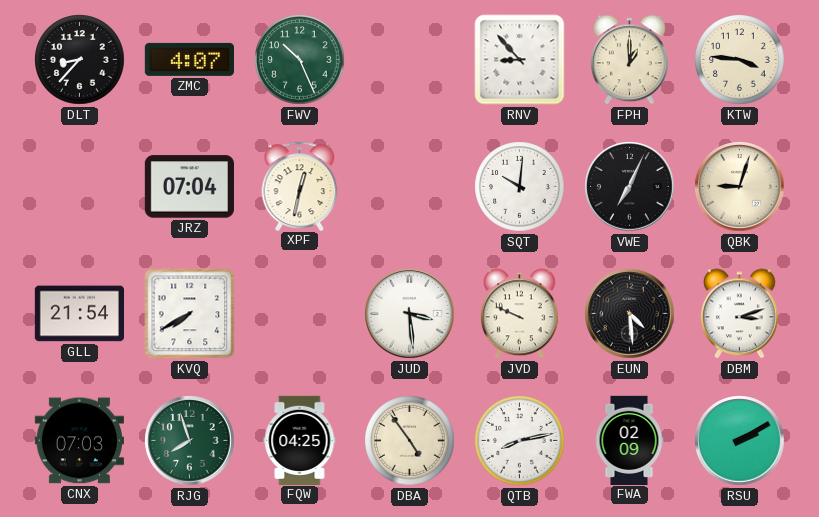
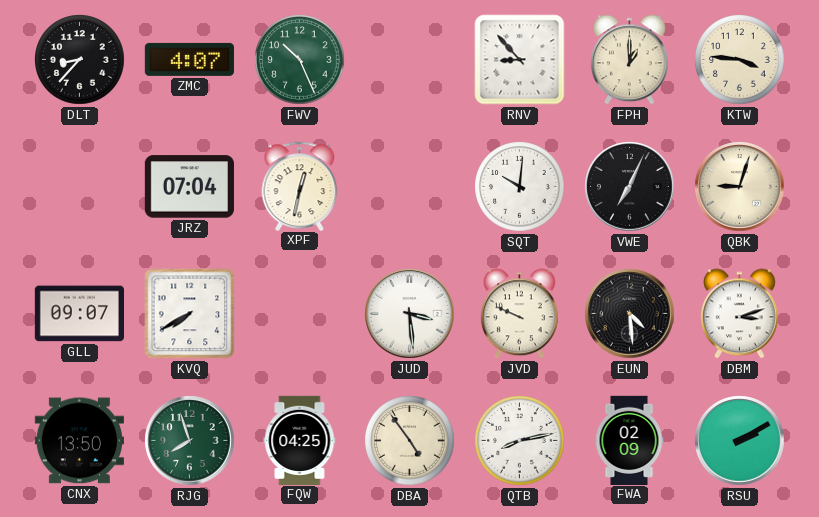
GLL: 21:54 -> 09:07 (79, 314)
CNX: 07:03 -> 13:50 (79, 441)
